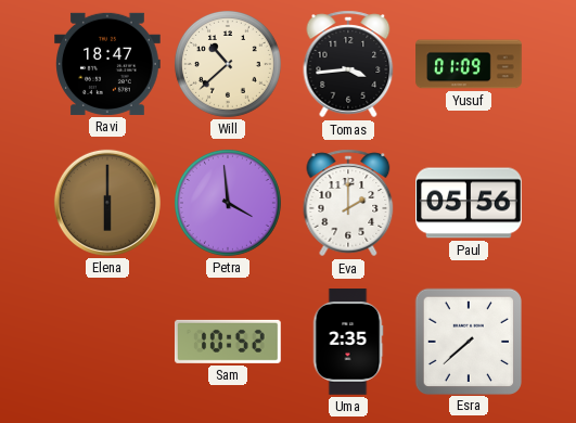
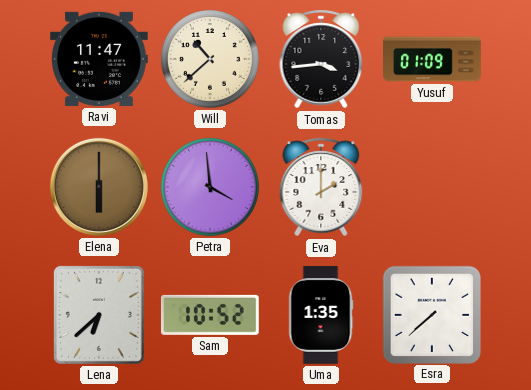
Ravi: 18:47 -> 11:47 (100, 59)
Paul: 05:56 -> none (470, 203)
Lena: none -> 6:38 (99, 315)
Uma: 2:35 -> 1:35 (321, 315)
